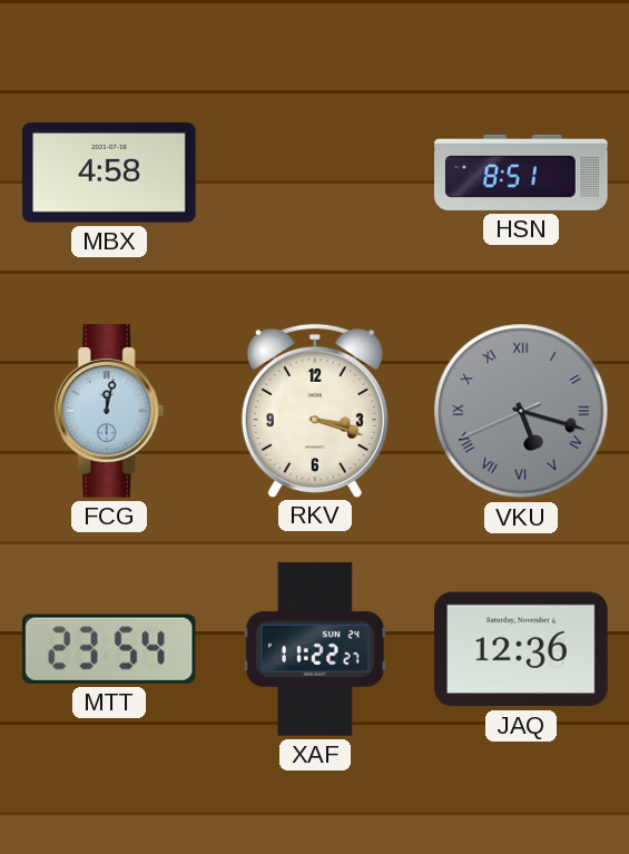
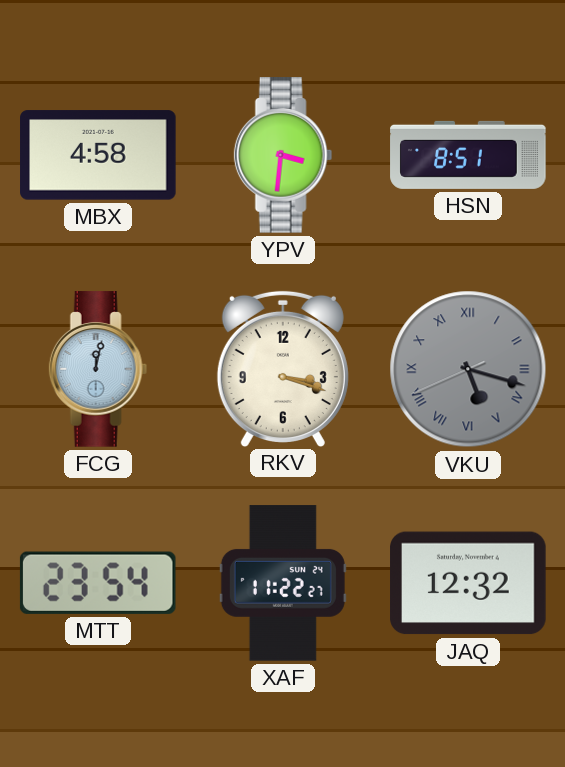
YPV: none -> 3:31 (283, 155)
JAQ: 12:36 -> 12:32 (468, 583)
